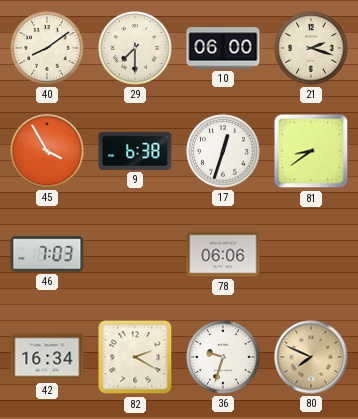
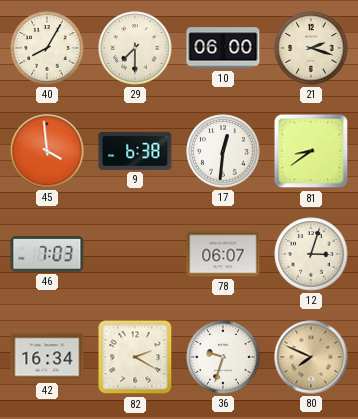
40: 8:09 -> 8:05 (47, 48)
45: 3:55 -> 3:59 (47, 151)
17: 12:33 -> 12:31 (223, 151)
78: 06:06 -> 06:07 (223, 254)
12: none -> 3:03 (311, 254)
